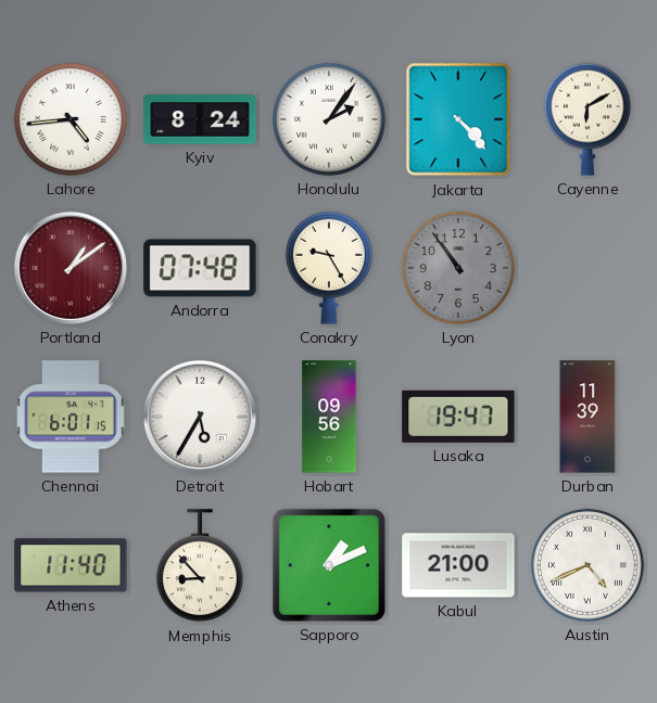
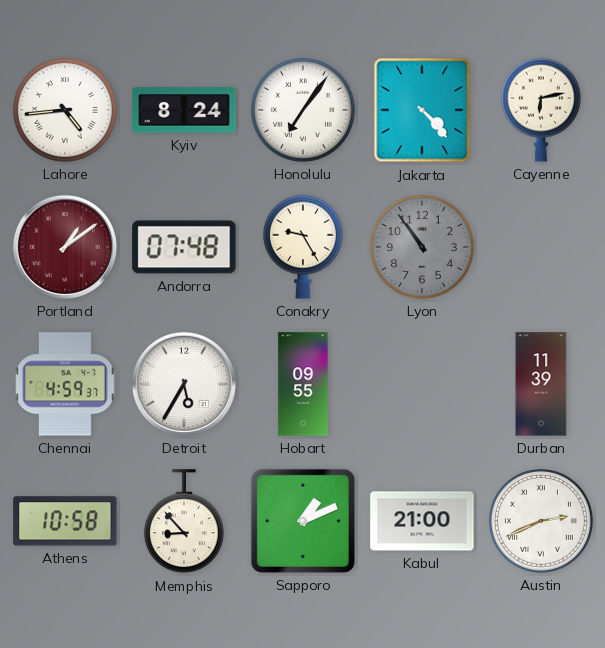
Honolulu: 2:06 -> 7:06 (303, 110)
Cayenne: 6:10 -> 6:13 (541, 110)
Chennai: 6:01 -> 4:59 (65, 384)
Hobart: 09:56 -> 09:55 (303, 384)
Lusaka: 19:47 -> none (458, 417)
Athens: 11:40 -> 10:58 (65, 521)
Austin: 4:41 -> 2:41 (541, 521)
